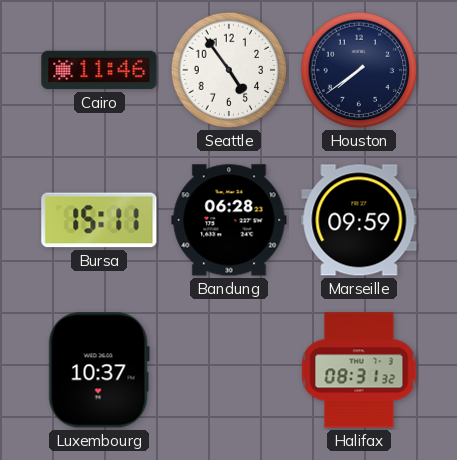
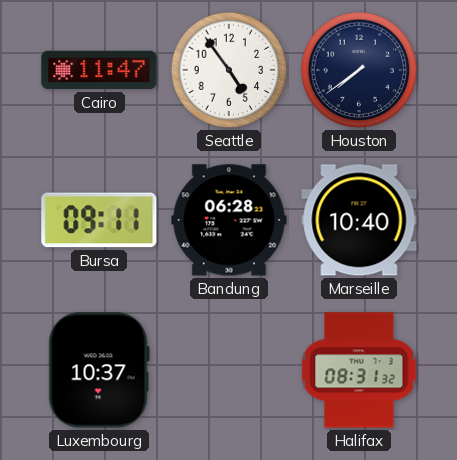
Cairo: 11:46 -> 11:47 (99, 70)
Bursa: 15:11 -> 09:11 (99, 220)
Marseille: 09:59 -> 10:40 (359, 220)
